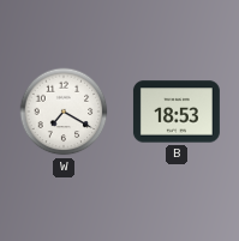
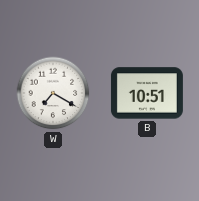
B: 18:53 -> 10:51 (147, 93)
